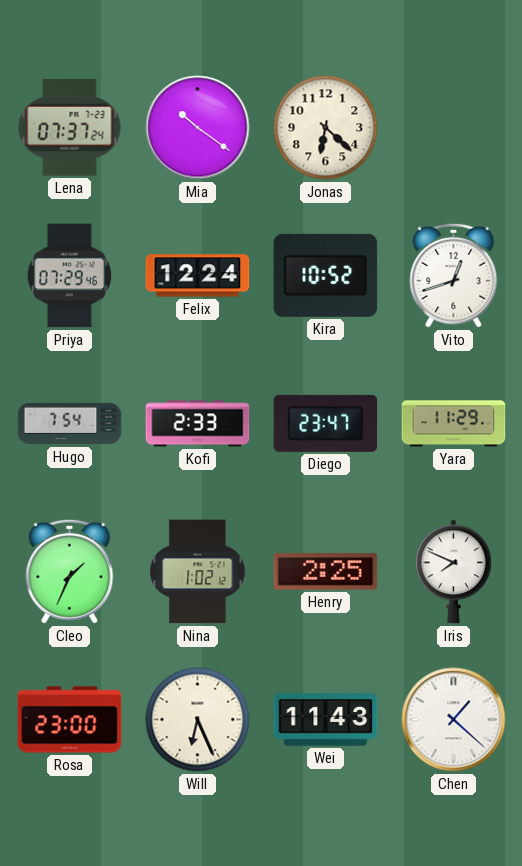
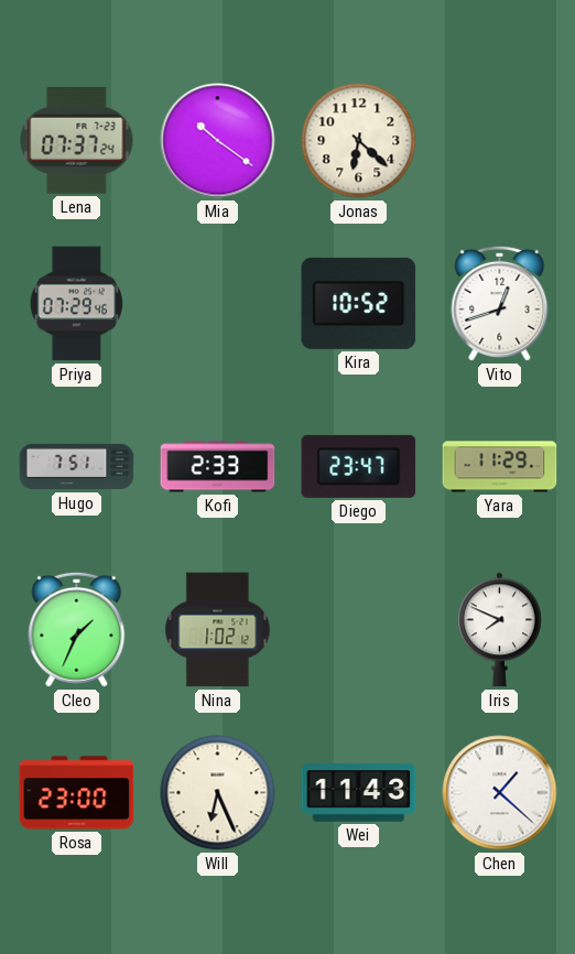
Felix: 12:24 -> none (198, 276)
Hugo: 7:54 -> 7:51 (77, 467)
Henry: 2:25 -> none (326, 572)
